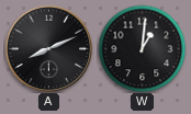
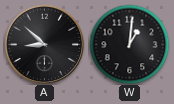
A: 8:11 -> 8:52 (44, 44)
